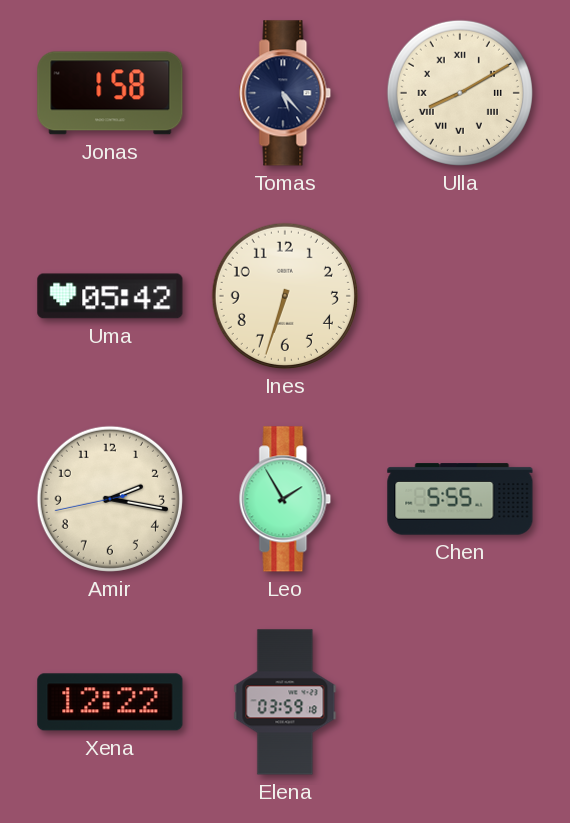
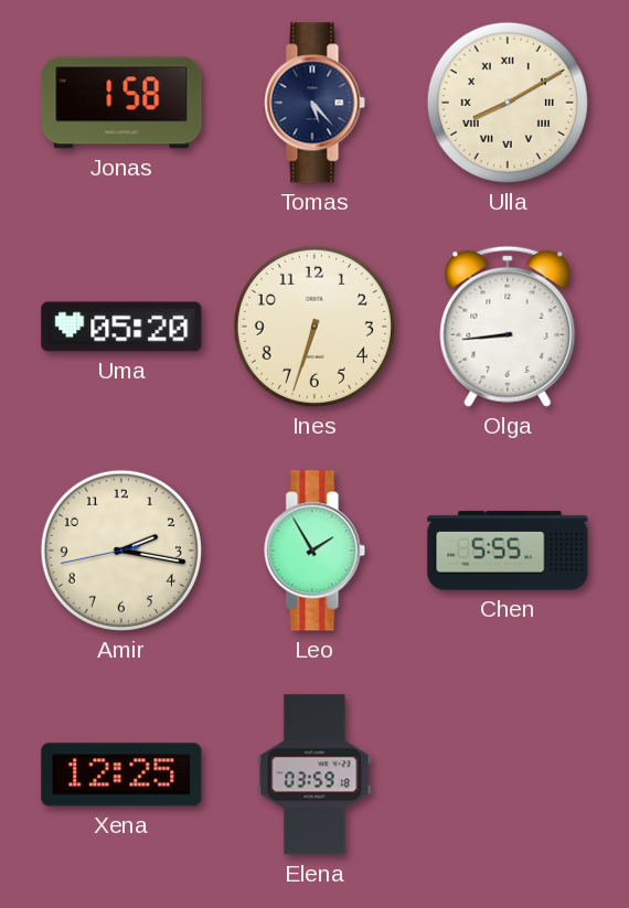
Uma: 05:42 -> 05:20 (121, 327)
Olga: none -> 8:44 (508, 327)
Xena: 12:22 -> 12:25 (121, 775)
